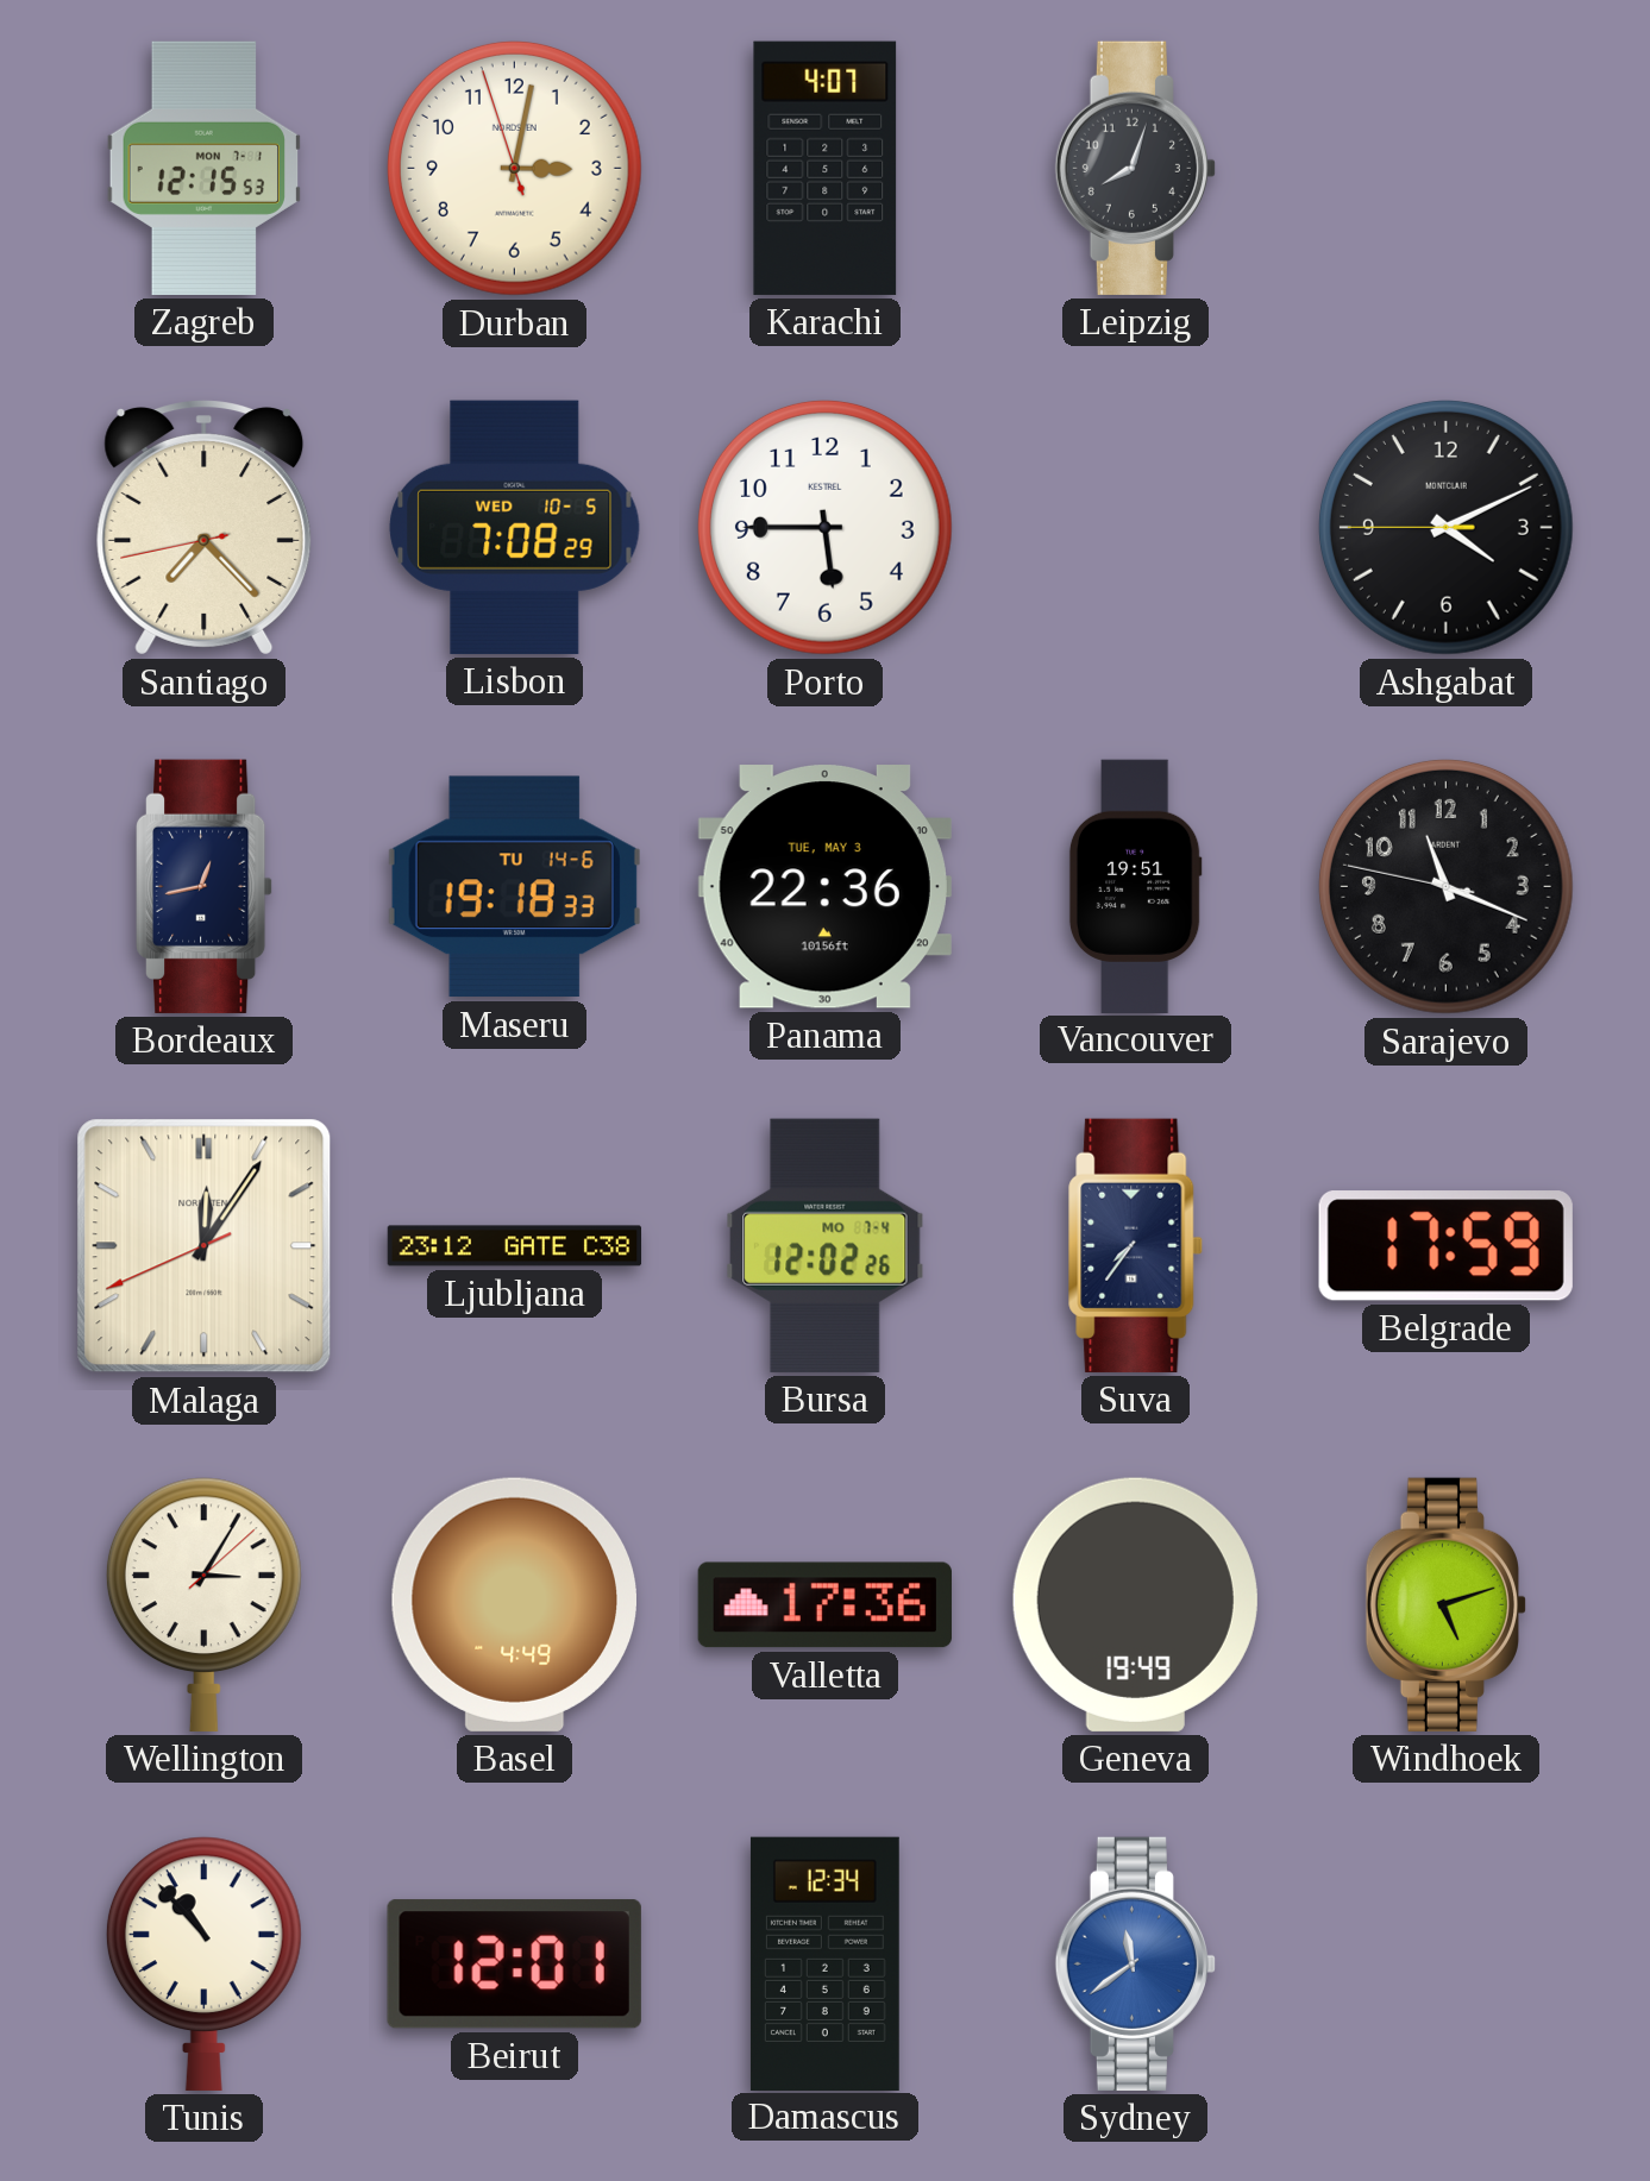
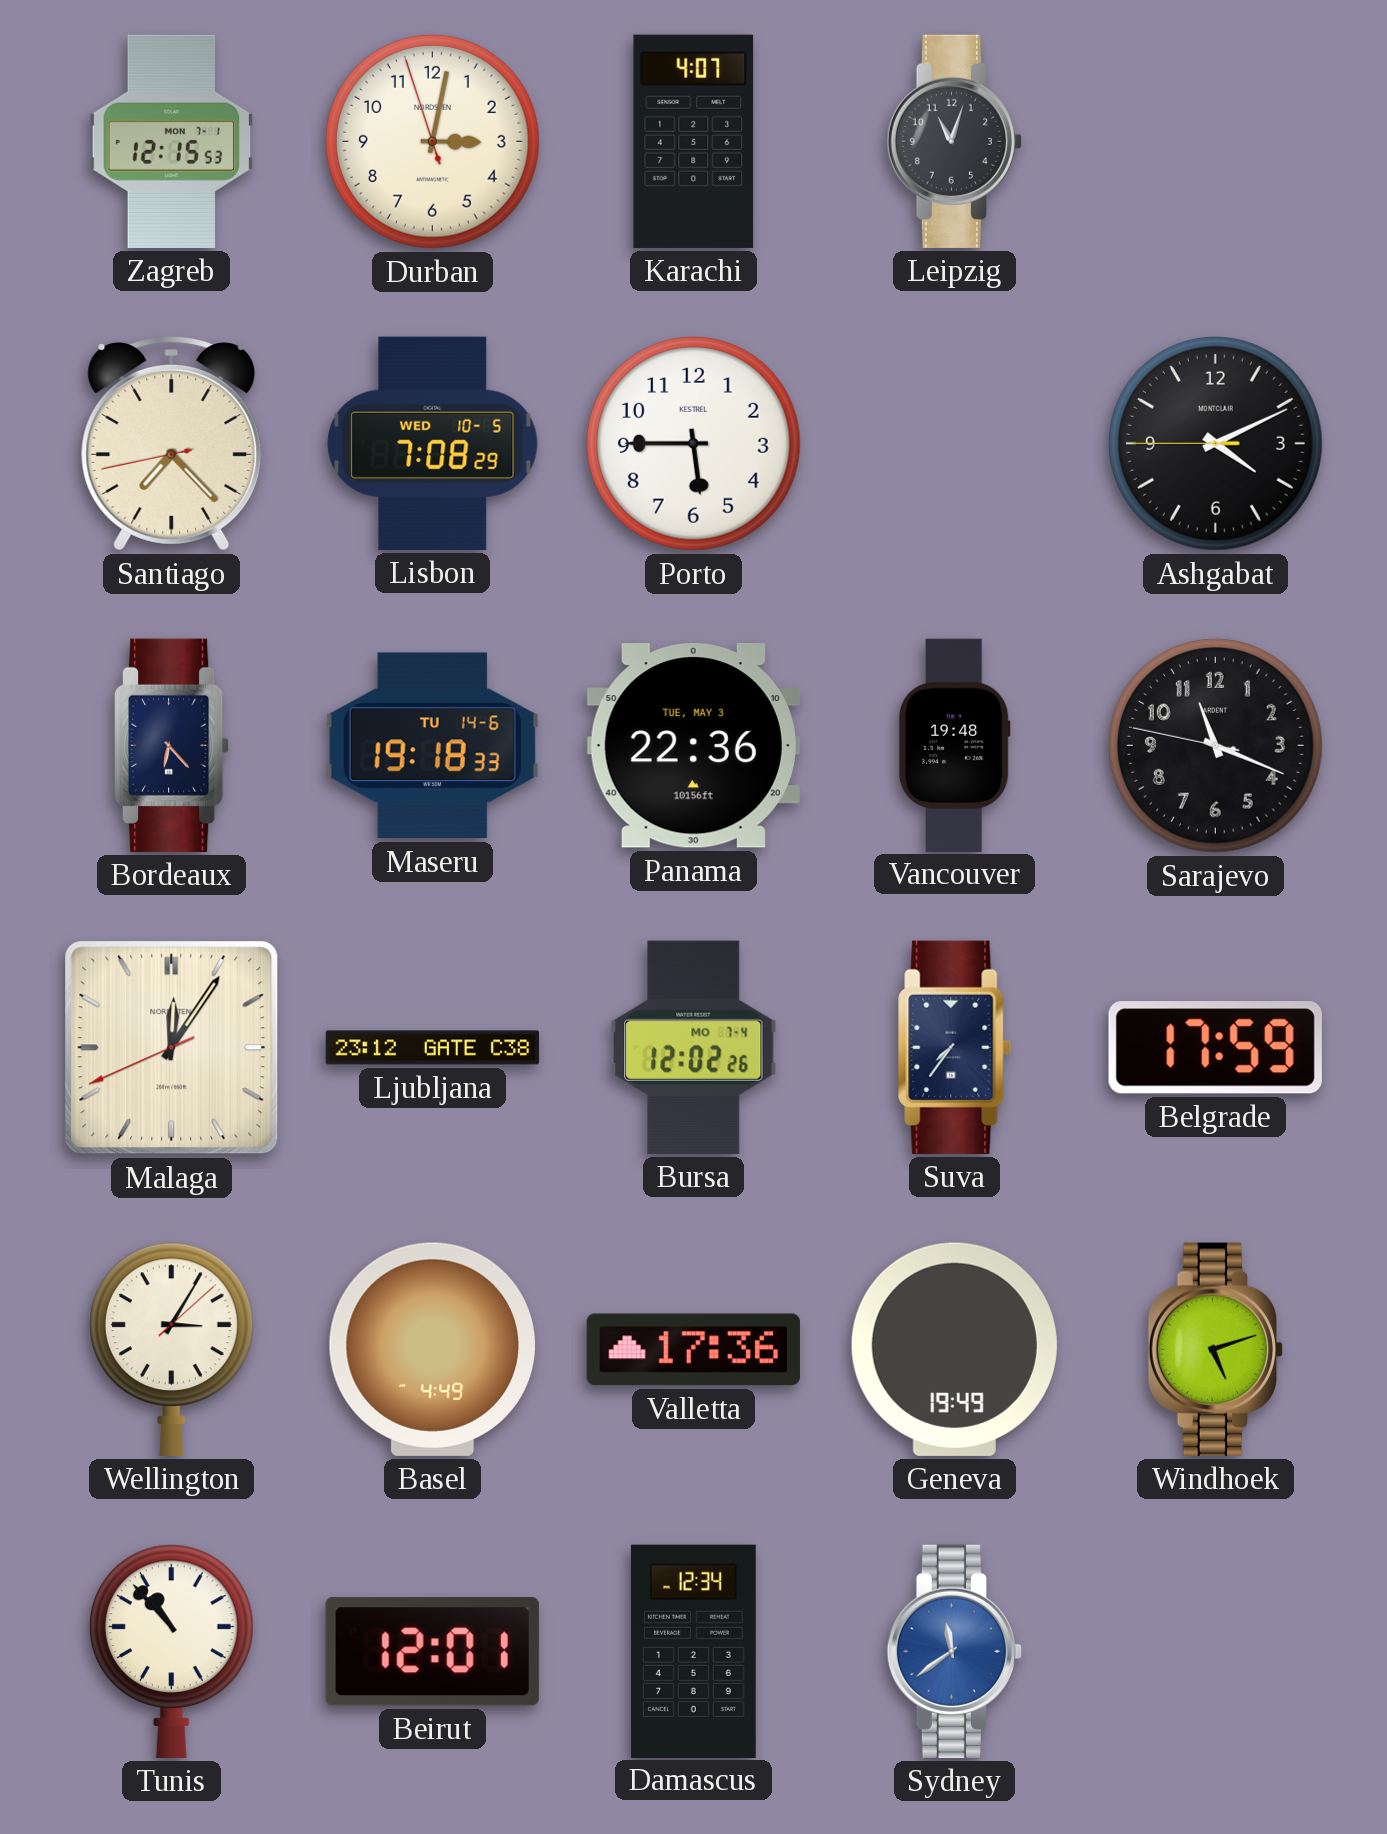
Leipzig: 8:03 -> 11:03 (954, 141)
Bordeaux: 12:43 -> 6:23 (172, 745)
Vancouver: 19:51 -> 19:48 (954, 745)
